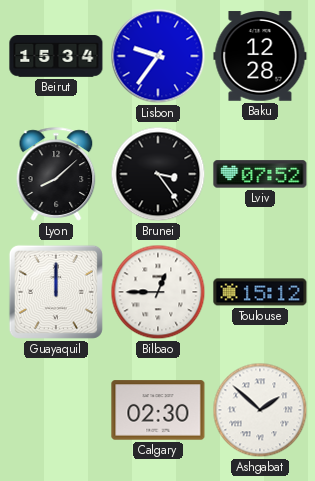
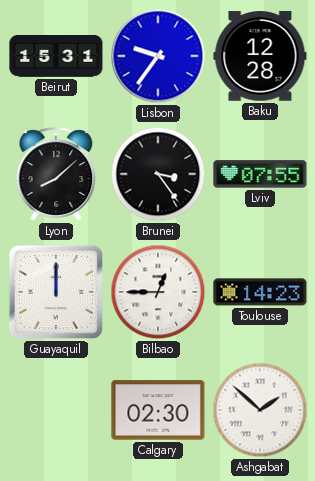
Beirut: 15:34 -> 15:31 (56, 57)
Lviv: 07:52 -> 07:55 (260, 174)
Toulouse: 15:12 -> 14:23 (260, 292)
